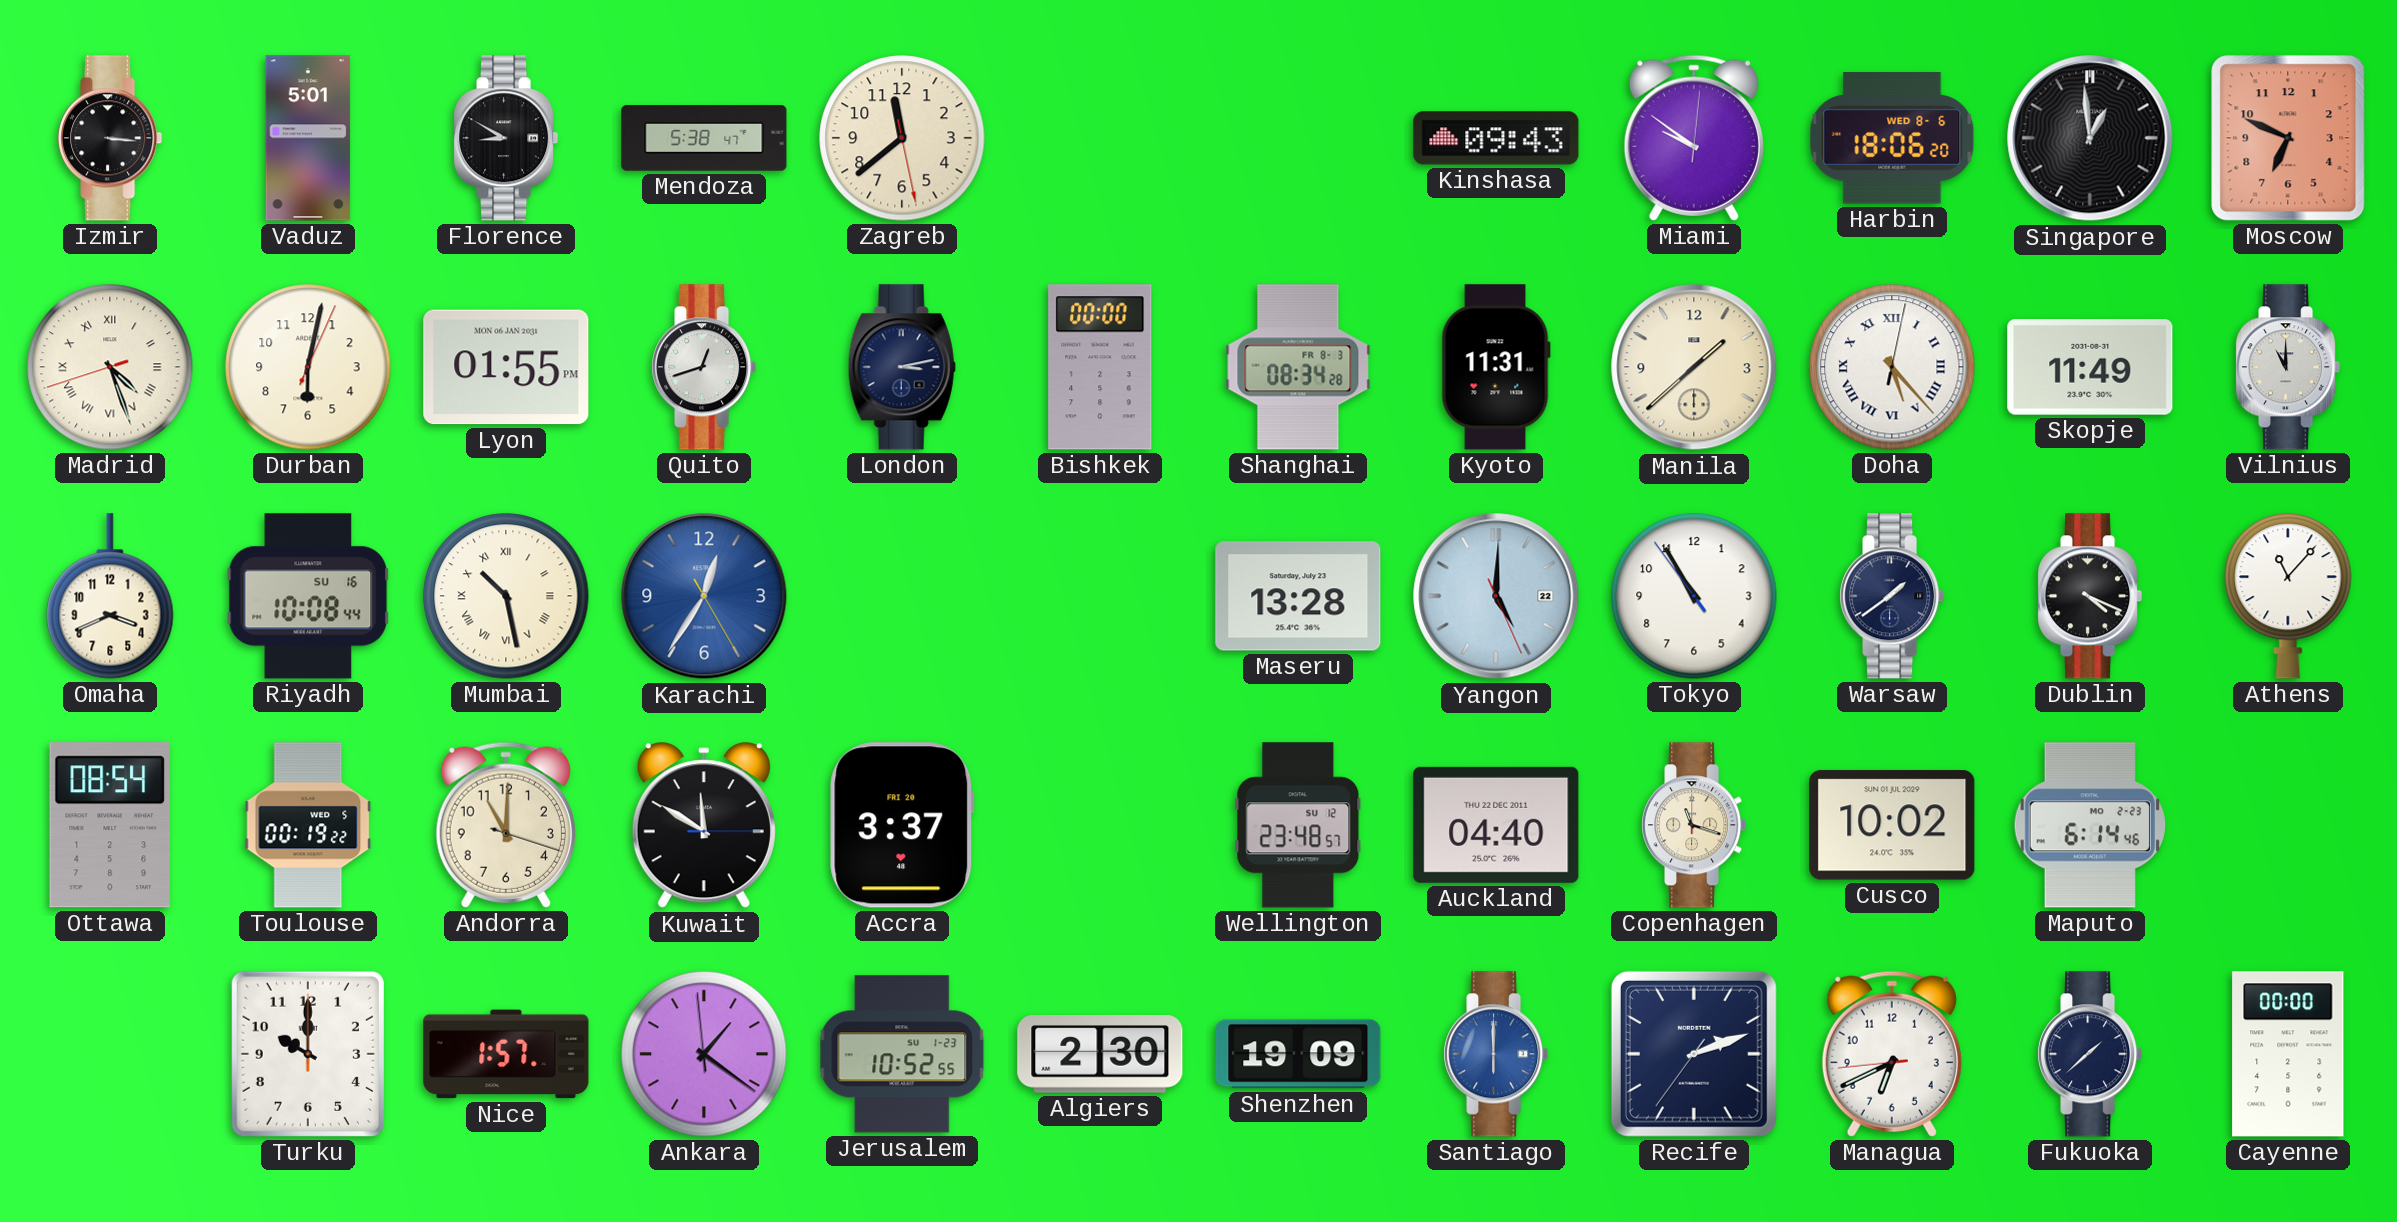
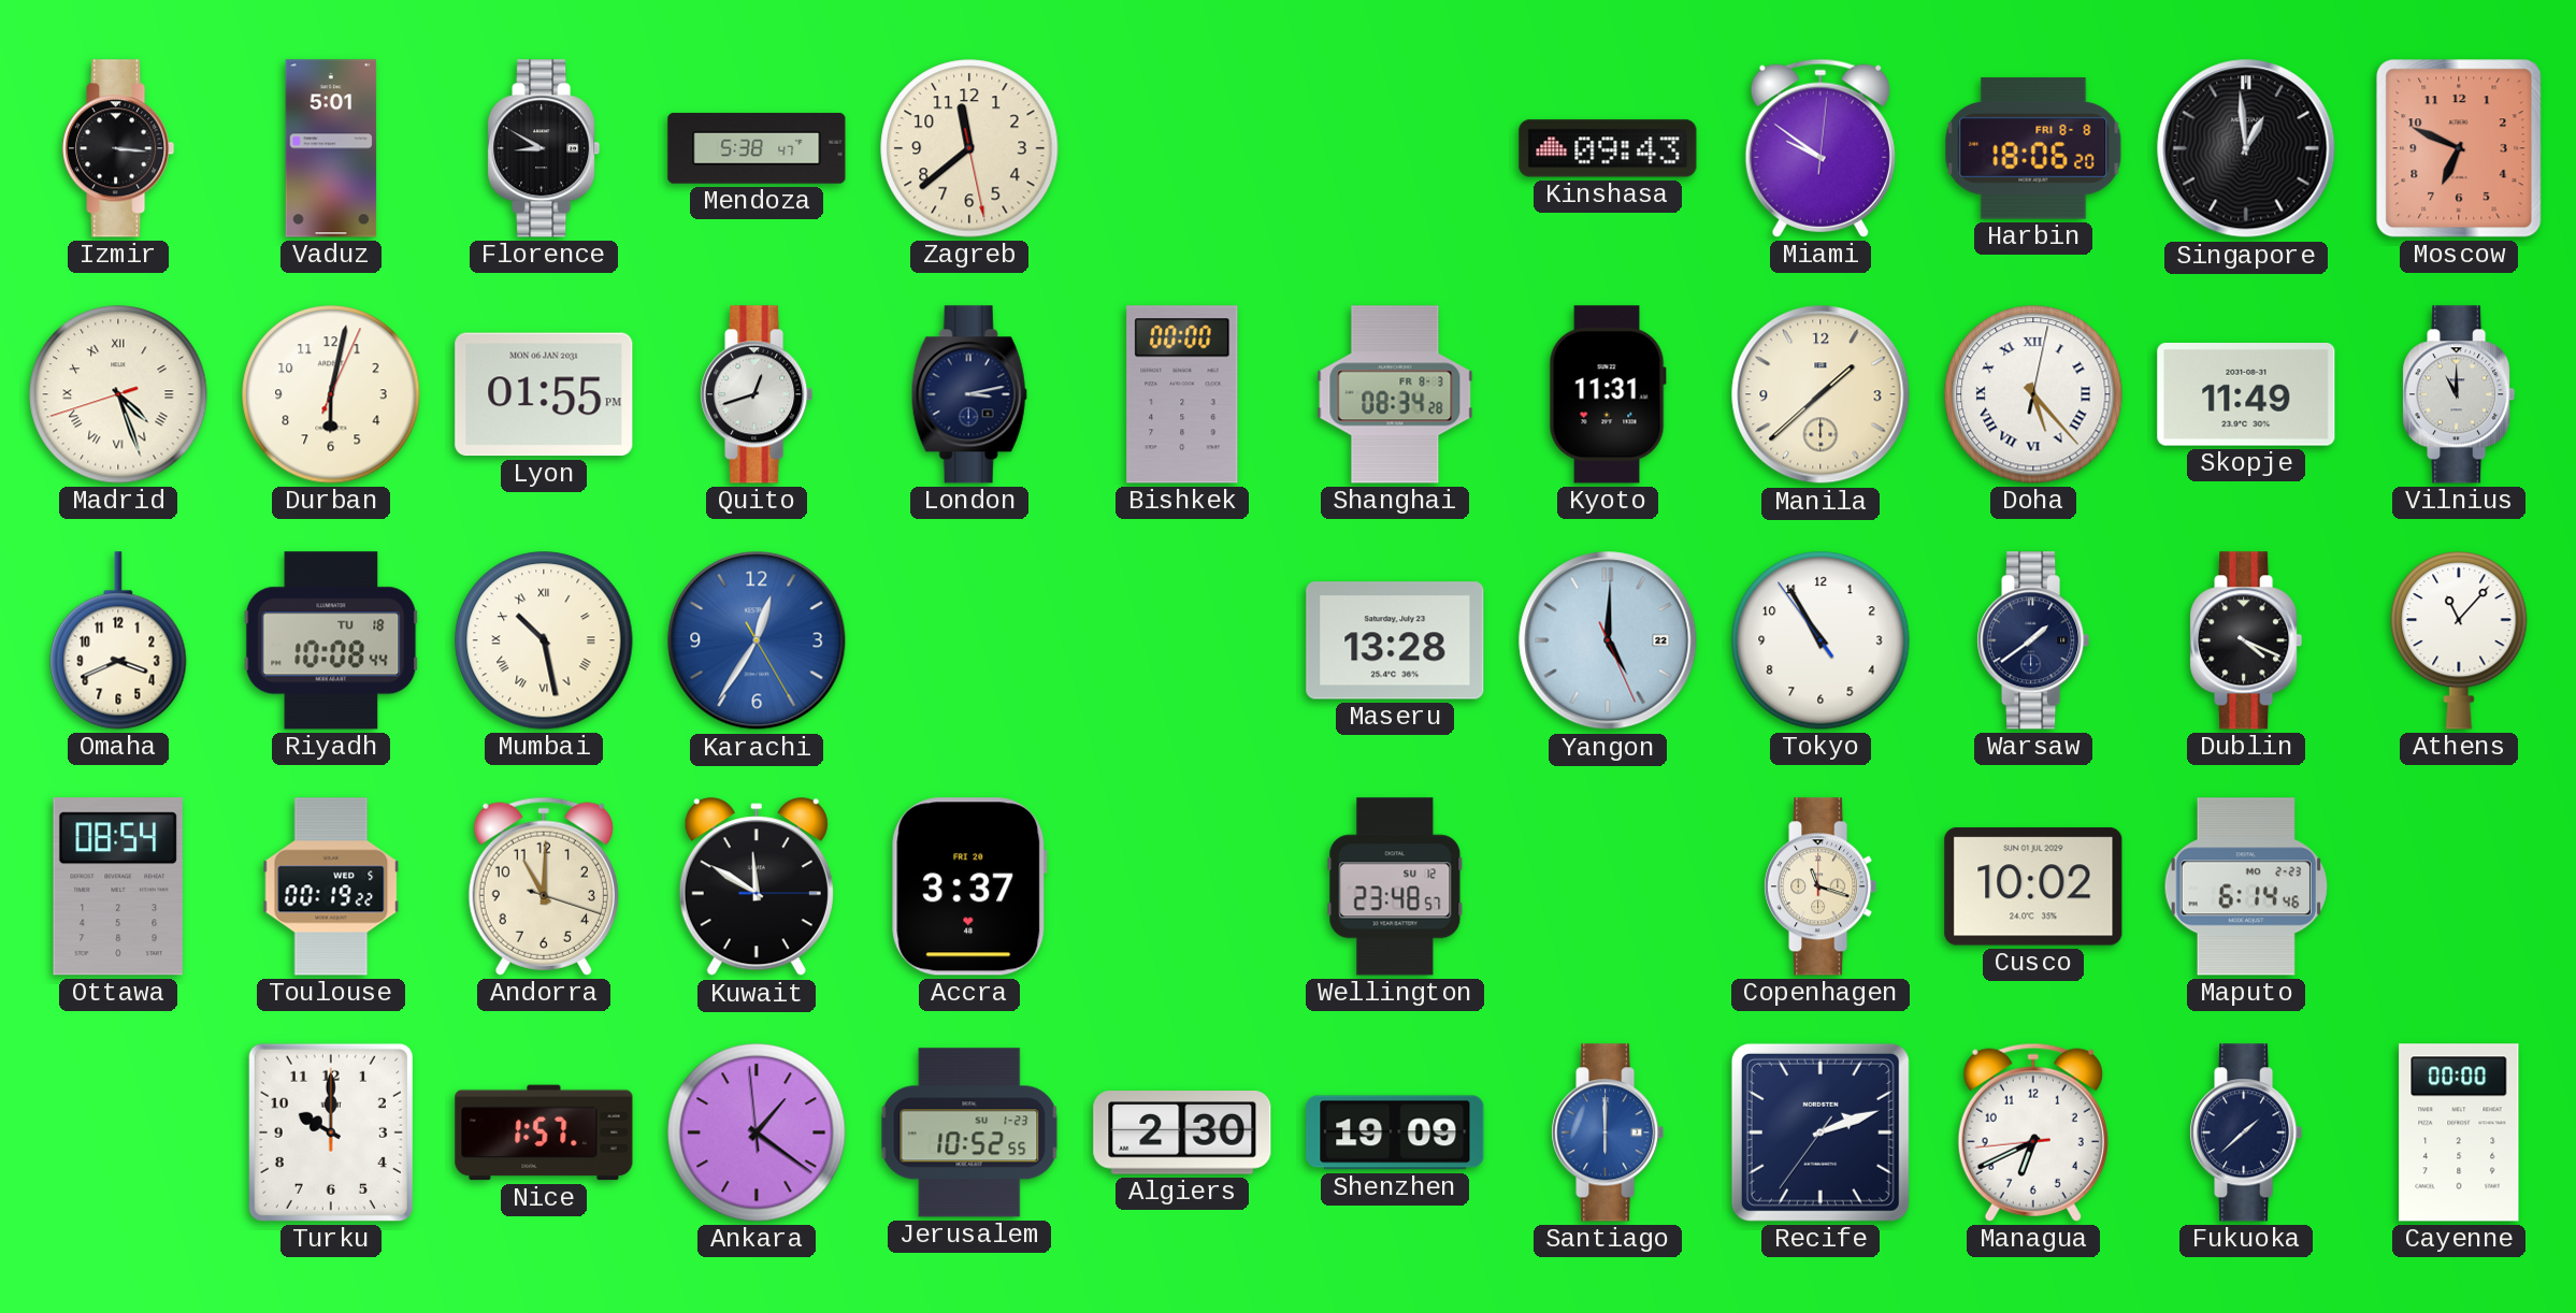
Harbin date: WED 8-6 -> FRI 8-8 (2033, 148)
Riyadh date: SU 16 -> TU 18 (331, 640)
Auckland: 04:40 -> none (1496, 825)
